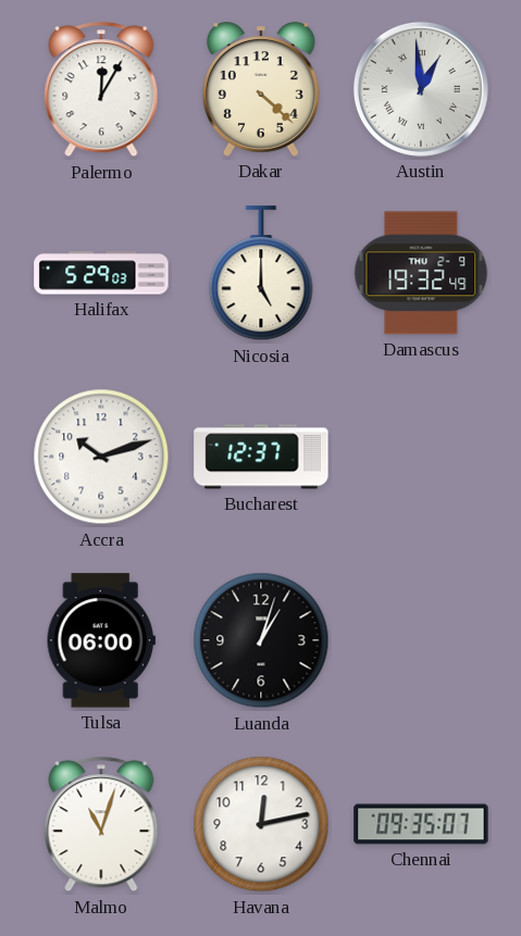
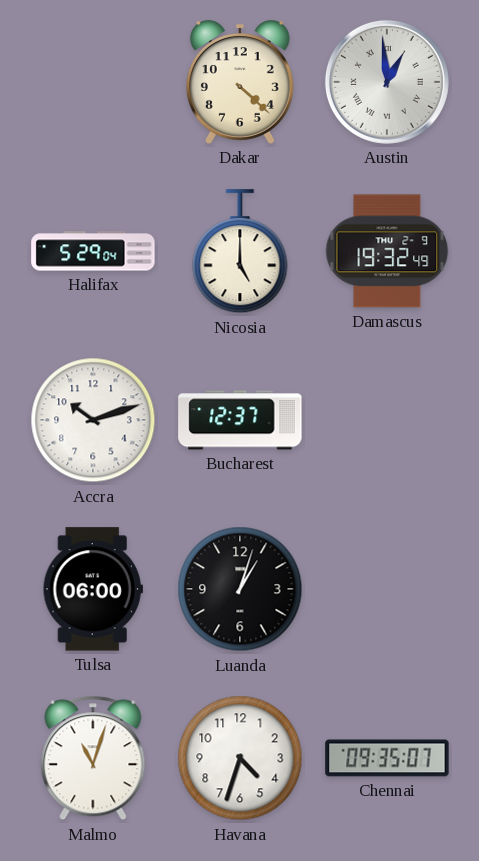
Palermo: 12:05 -> none (101, 89)
Halifax: 5:29:03 -> 5:29:04 (93, 251)
Havana: 12:13 -> 4:33 (240, 758)
